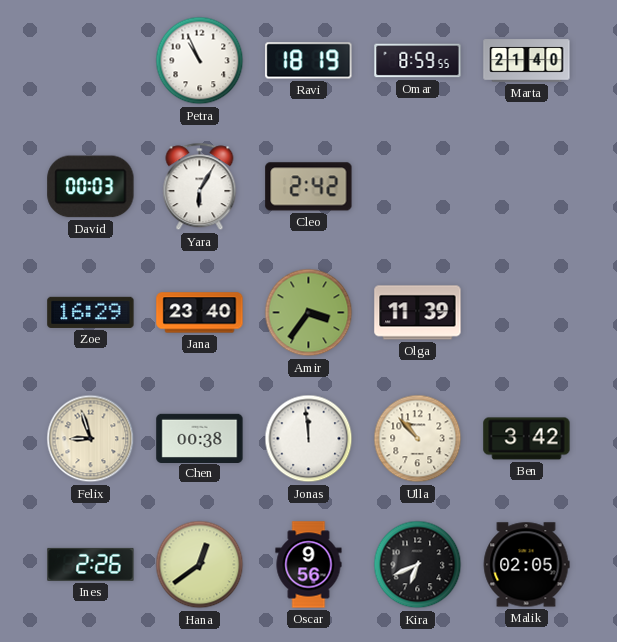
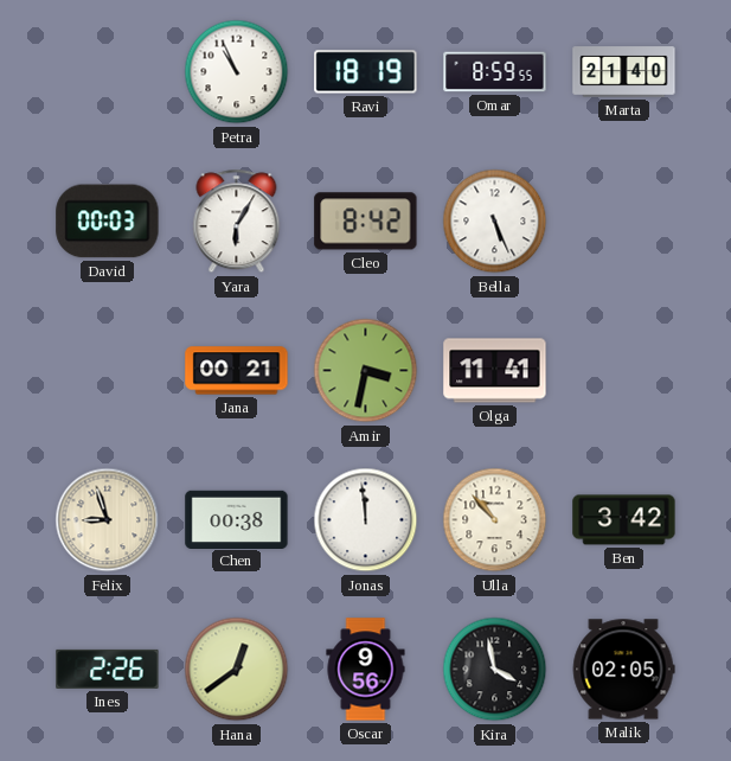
Cleo: 2:42 -> 8:42 (366, 222)
Bella: none -> 5:26 (495, 222)
Zoe: 16:29 -> none (91, 312)
Jana: 23:40 -> 00:21 (237, 371)
Amir: 3:36 -> 3:32 (366, 371)
Olga: 11:39 -> 11:41 (495, 371)
Kira: 6:41 -> 3:58 (495, 670)
